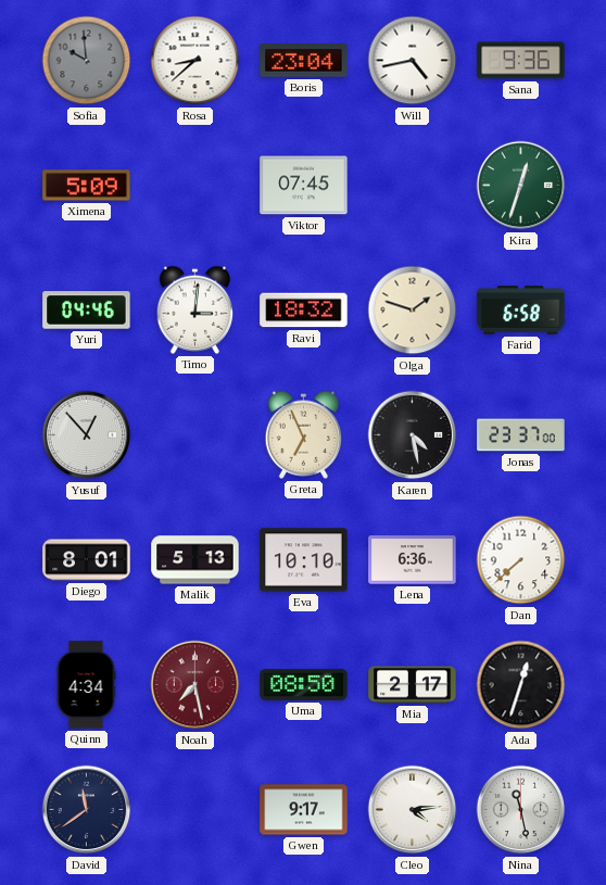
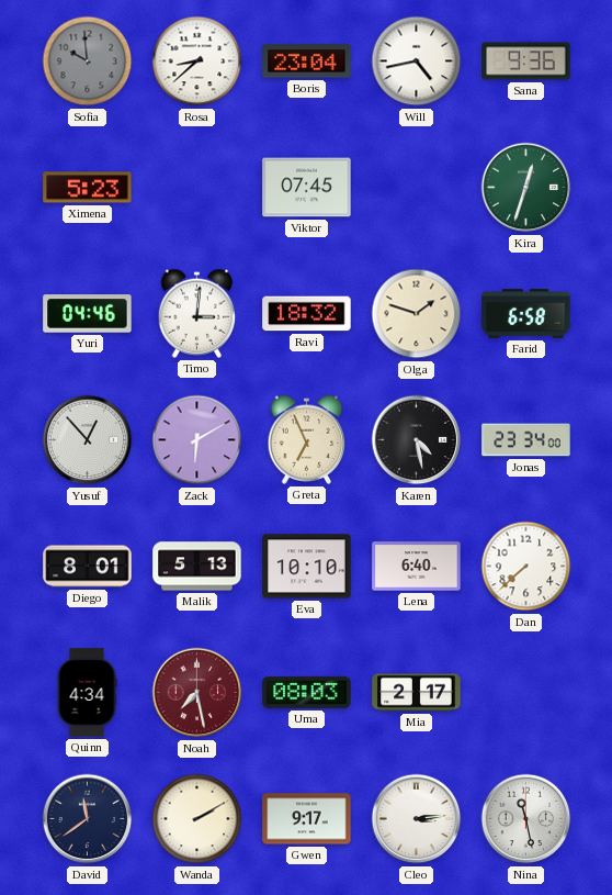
Ximena: 5:09 -> 5:23 (88, 188)
Zack: none -> 6:10 (197, 440)
Jonas: 23:37 -> 23:34 (526, 440)
Lena: 6:36 -> 6:40 (417, 567)
Uma: 08:50 -> 08:03 (307, 692)
Ada: 12:33 -> none (521, 685)
Wanda: none -> 2:10 (197, 819)
Cleo: 4:14 -> 3:14 (417, 819)
